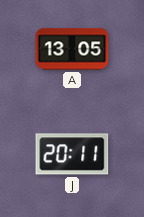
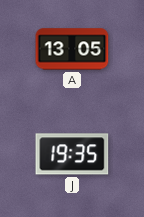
J: 20:11 -> 19:35 (72, 154)
